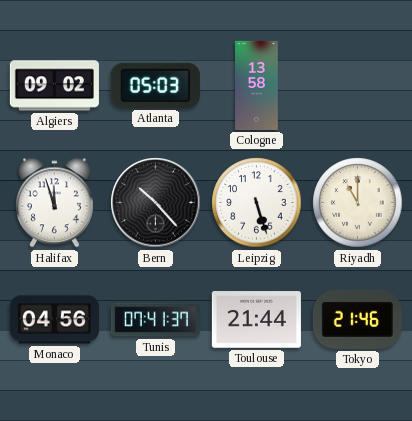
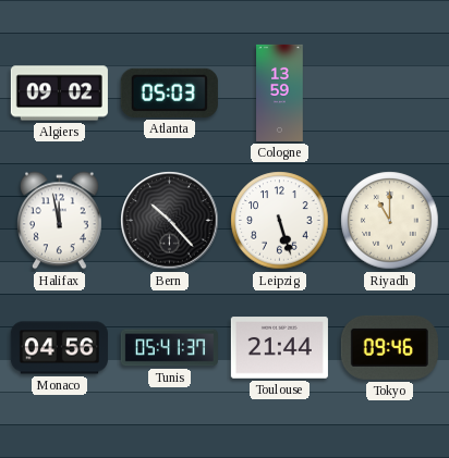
Cologne: 13:58 -> 13:59 (280, 92)
Halifax: 11:57 -> 11:58 (60, 221)
Tunis: 07:41 -> 05:41 (169, 348)
Tokyo: 21:46 -> 09:46 (389, 347)
